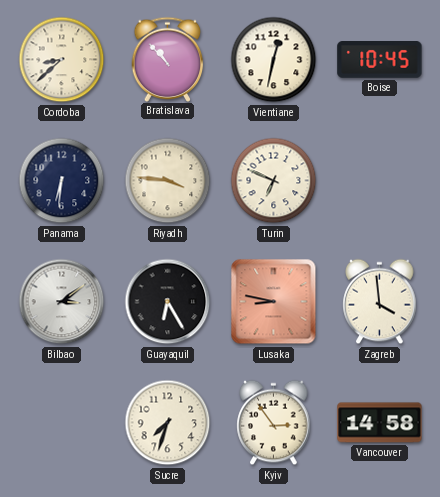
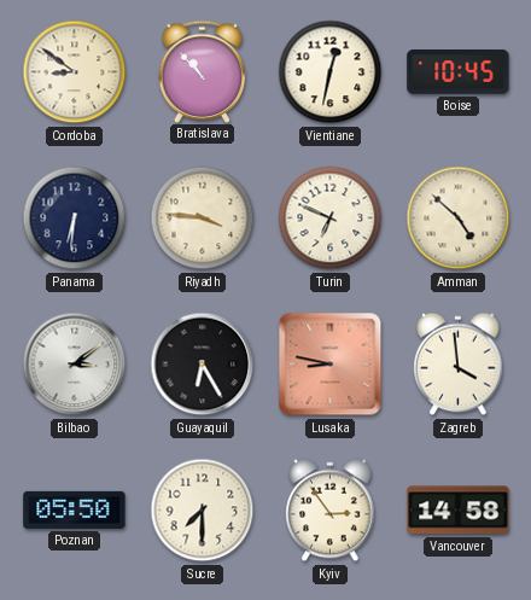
Cordoba: 8:38 -> 8:51 (75, 72)
Amman: none -> 4:52 (459, 219)
Poznan: none -> 05:50 (75, 509)
Sucre: 7:33 -> 7:30 (203, 511)
